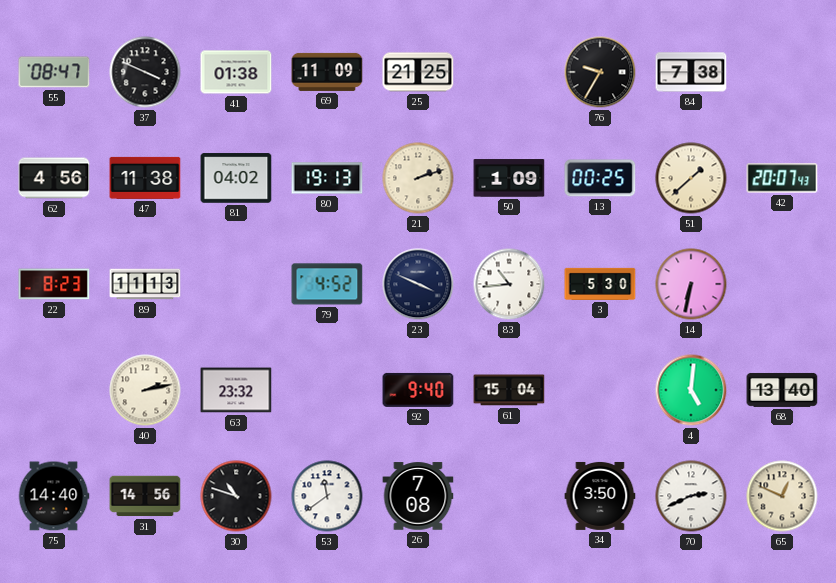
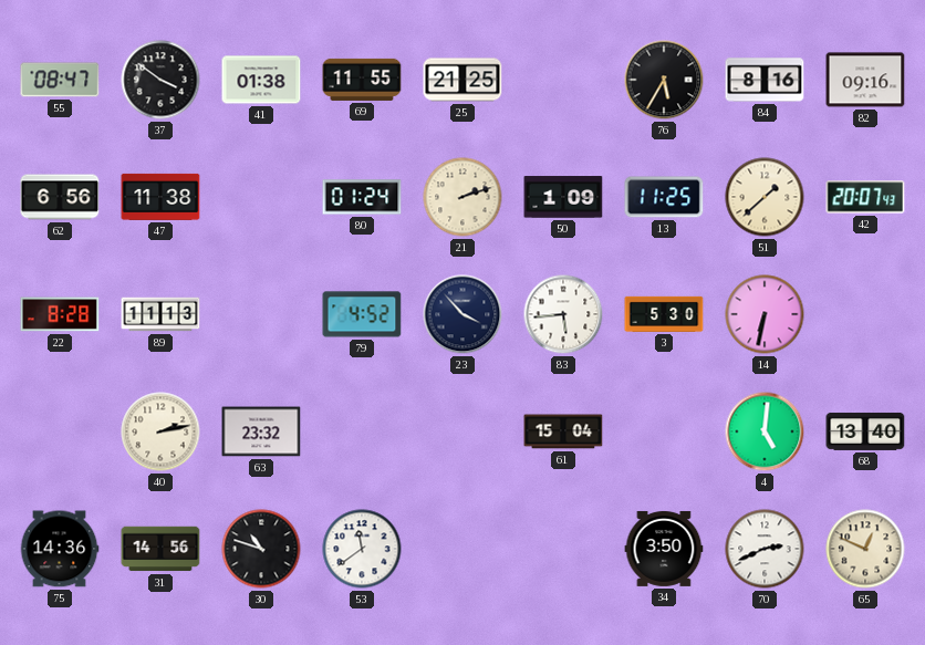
37: 3:49 -> 3:51 (160, 80)
69: 11:09 -> 11:55 (362, 80)
76: 9:35 -> 5:35 (664, 80)
84: 7:38 -> 8:16 (765, 80)
82: none -> 09:16 (865, 80)
62: 4:56 -> 6:56 (60, 197)
81: 04:02 -> none (236, 178)
80: 19:13 -> 01:24 (362, 197)
13: 00:25 -> 11:25 (664, 197)
22: 8:23 -> 8:28 (60, 314)
23: 3:49 -> 3:53 (462, 314)
83: 10:44 -> 5:44 (563, 314)
92: 9:40 -> none (418, 390)
75: 14:40 -> 14:36 (60, 549)
26: 7:08 -> none (418, 496)
